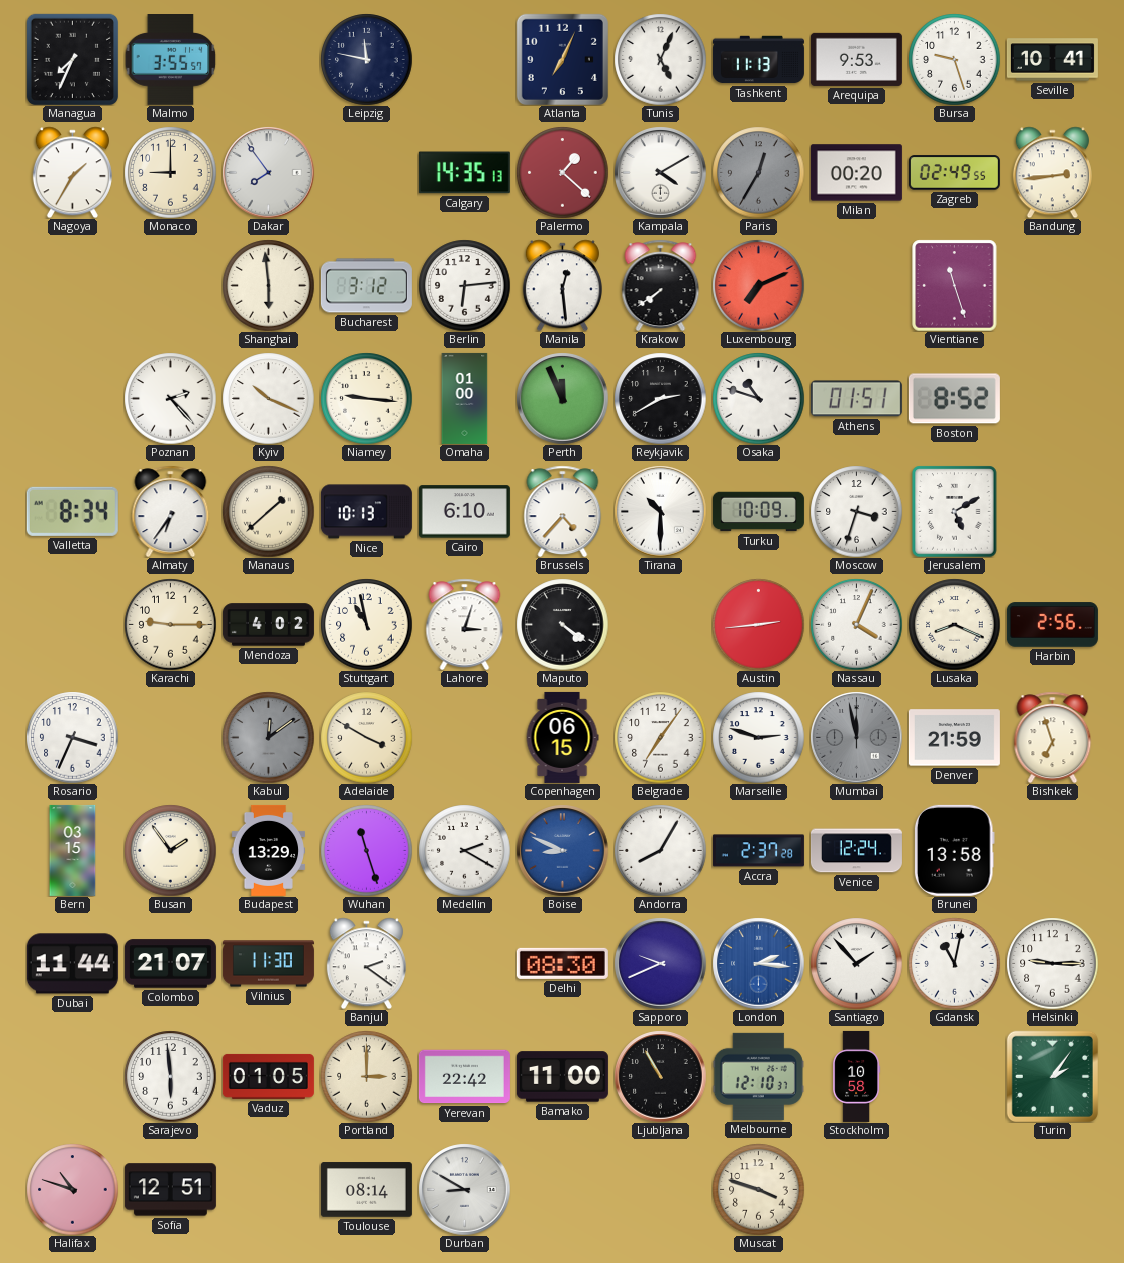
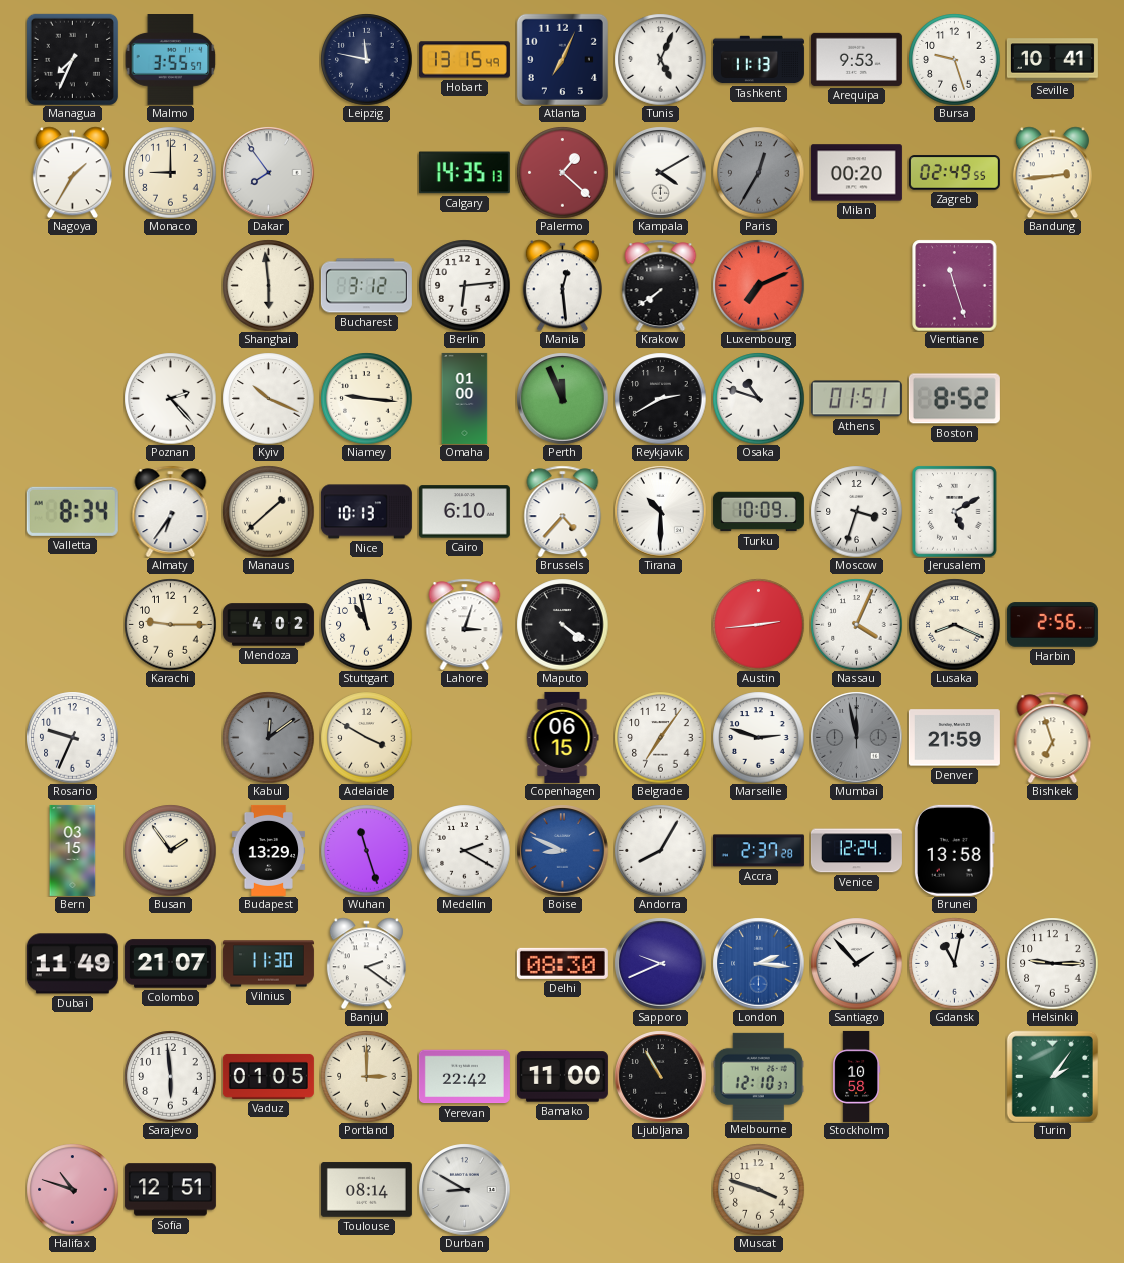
Hobart: none -> 13:15 (464, 60)
Rosario: 3:34 -> 9:34 (72, 737)
Dubai: 11:44 -> 11:49 (72, 964)
